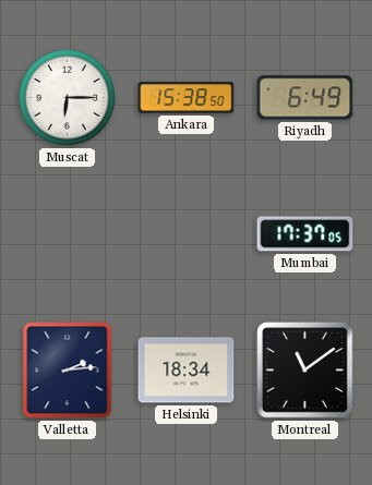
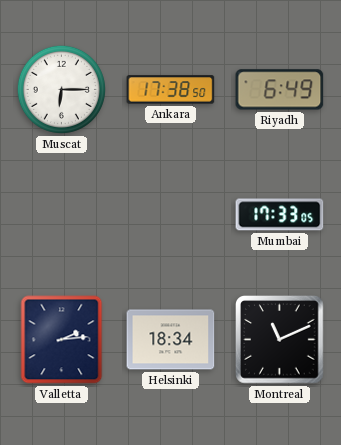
Ankara: 15:38 -> 17:38 (171, 90)
Mumbai: 17:37 -> 17:33 (280, 215)
Montreal: 11:09 -> 11:11 (280, 340)
